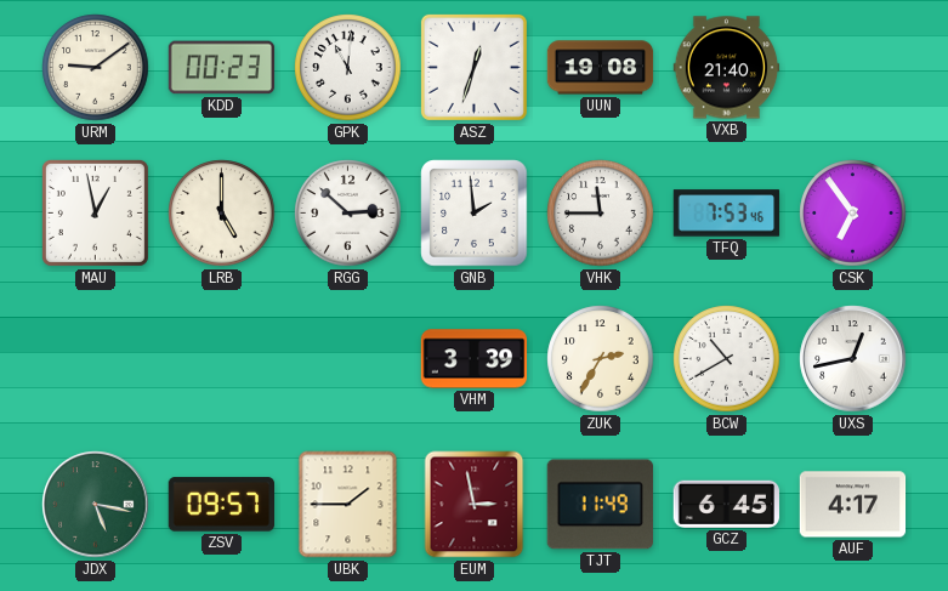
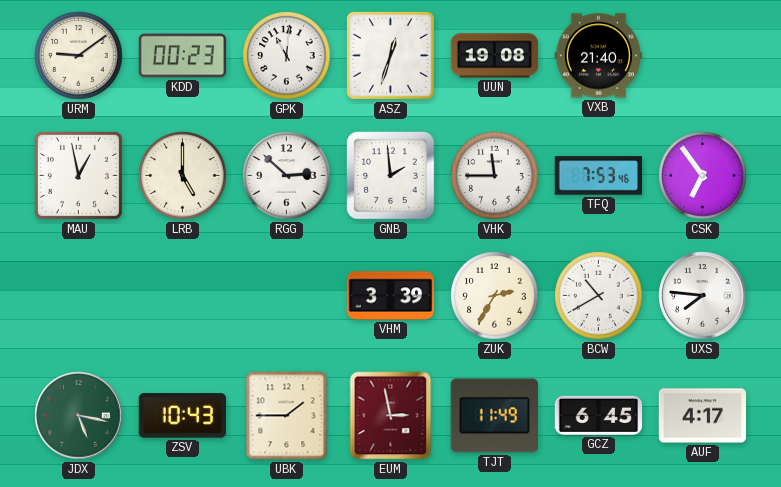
UXS: 12:43 -> 7:46 (703, 296)
ZSV: 09:57 -> 10:43 (182, 416)
